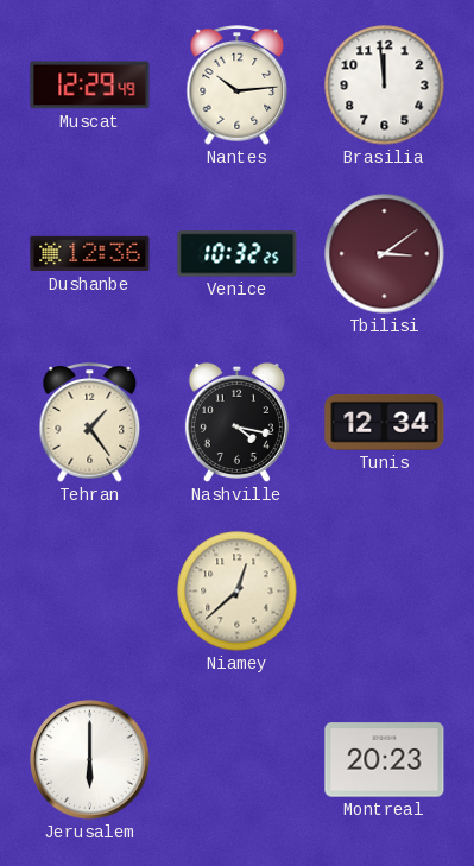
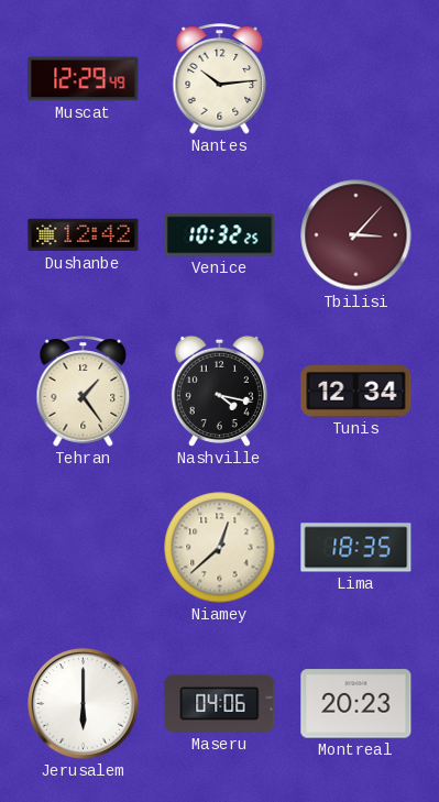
Brasilia: 11:59 -> none (385, 86)
Dushanbe: 12:36 -> 12:42 (84, 235)
Tbilisi: 3:09 -> 3:07 (356, 235)
Lima: none -> 18:35 (356, 548)
Maseru: none -> 04:06 (220, 703)
